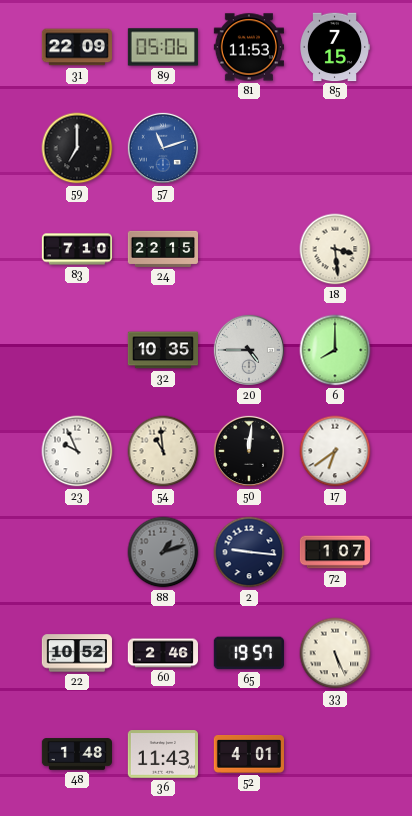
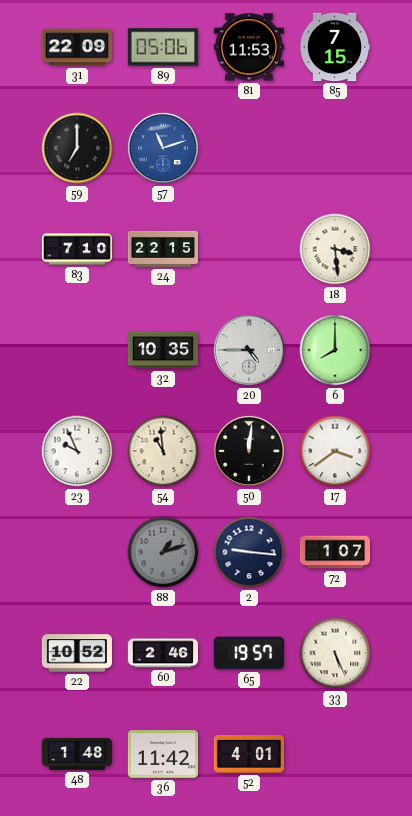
17: 6:39 -> 3:39 (335, 451)
36: 11:43 -> 11:42 (162, 754)
